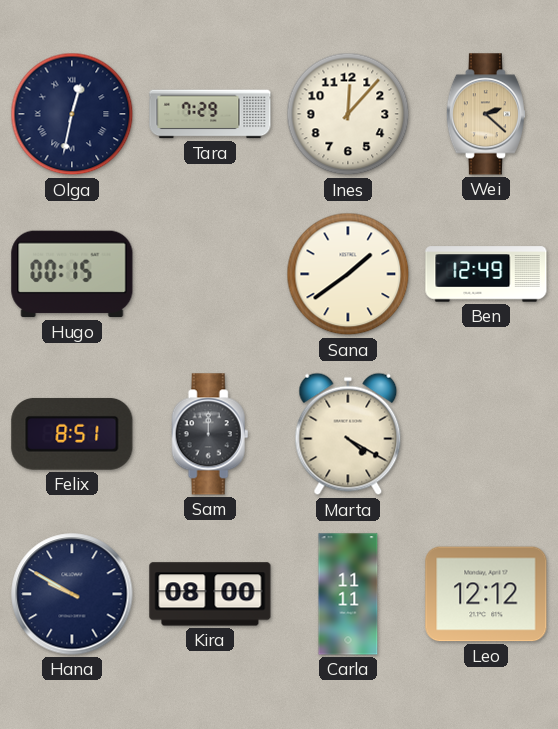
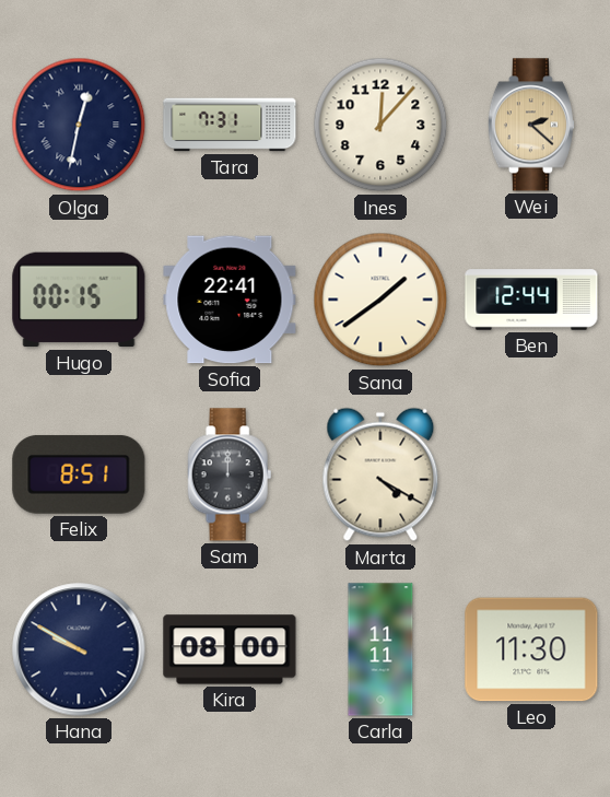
Tara: 7:29 -> 7:31 (230, 125)
Sofia: none -> 22:41 (230, 300)
Ben: 12:49 -> 12:44 (531, 300)
Leo: 12:12 -> 11:30 (531, 649)
